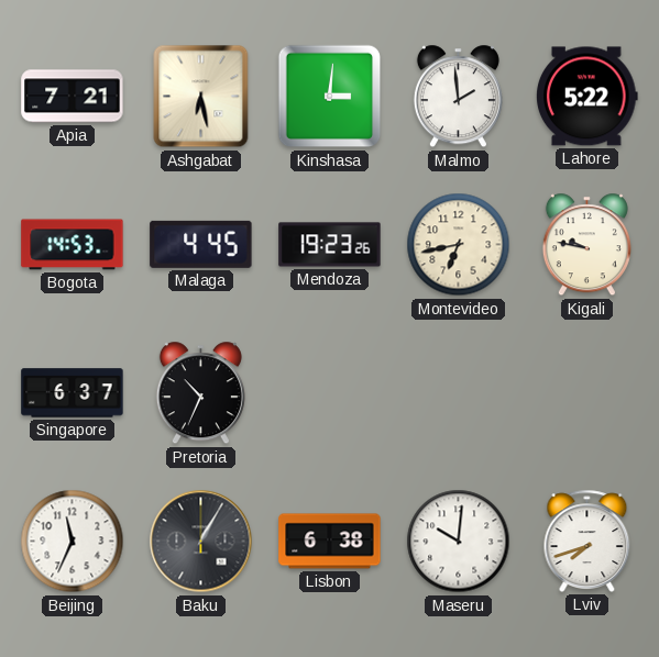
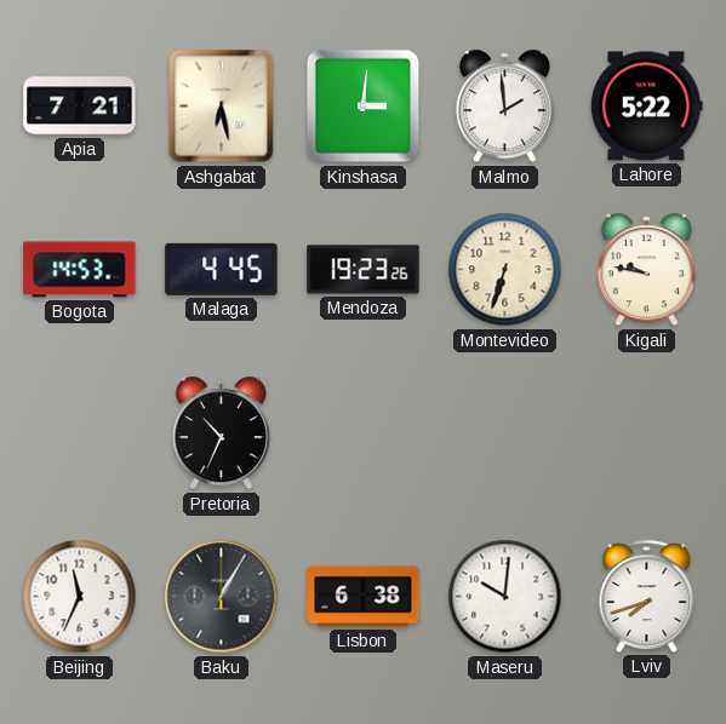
Montevideo: 6:43 -> 6:33 (505, 270)
Singapore: 6:37 -> none (73, 393)
